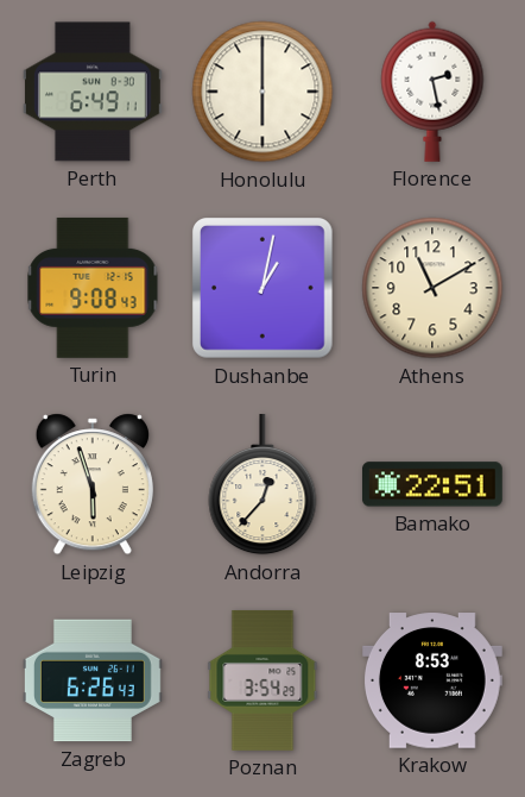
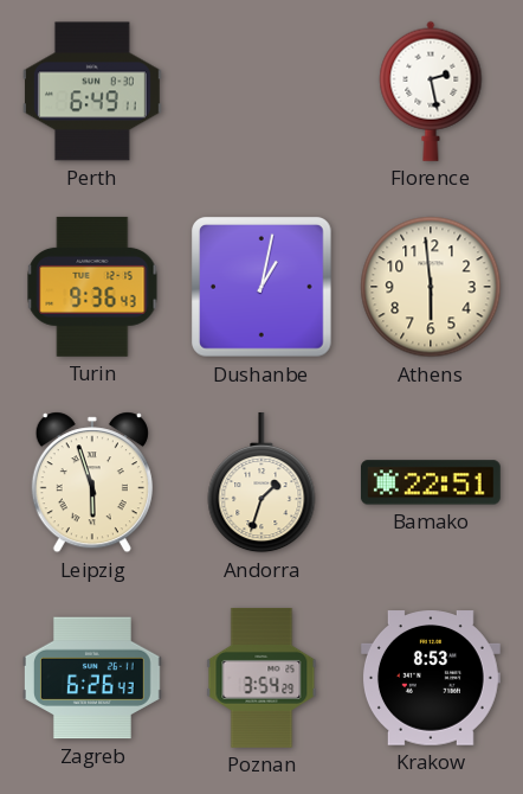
Honolulu: 6:00 -> none (262, 92)
Turin: 9:08 -> 9:36 (92, 287)
Athens: 11:10 -> 5:59 (431, 287)
Andorra: 12:37 -> 1:33 (261, 482)
